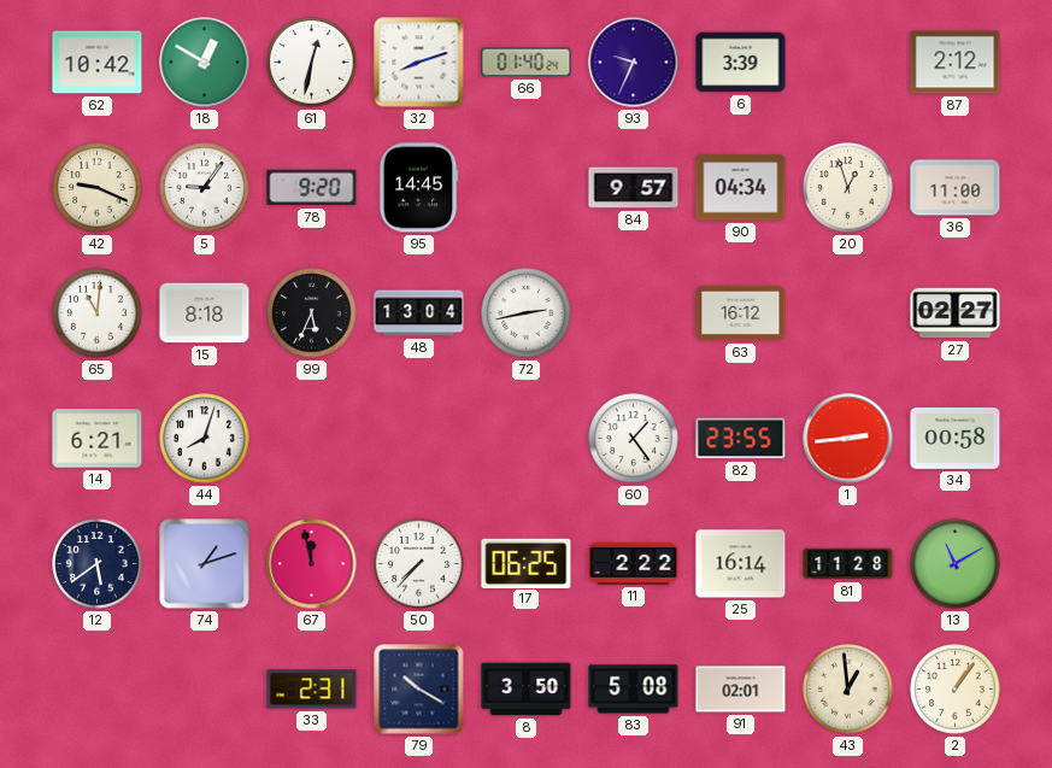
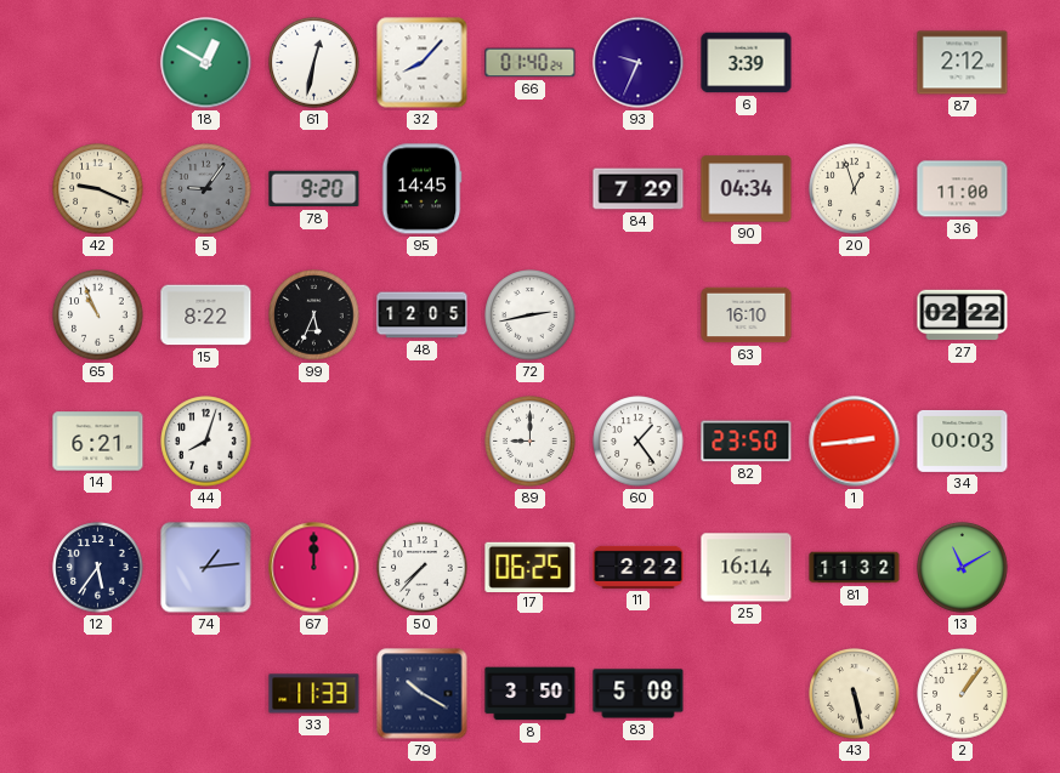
62: 10:42 -> none (98, 63)
32: 8:12 -> 8:07 (423, 63)
5 dial: white -> grey (206, 189)
84: 9:57 -> 7:29 (639, 189)
65: 11:01 -> 10:56 (98, 316)
15: 8:18 -> 8:22 (206, 316)
48: 13:04 -> 12:05 (423, 316)
63: 16:12 -> 16:10 (747, 316)
27: 02:27 -> 02:22 (963, 316)
89: none -> 9:00 (531, 442)
82: 23:55 -> 23:50 (747, 442)
34: 00:58 -> 00:03 (963, 441)
12: 5:39 -> 5:36 (98, 568)
74: 1:12 -> 1:14 (206, 568)
67: 11:58 -> 12:00 (314, 568)
81: 11:28 -> 11:32 (855, 568)
33: 2:31 -> 11:33 (314, 694)
91: 02:01 -> none (741, 690)
43: 12:59 -> 5:28 (855, 694)
